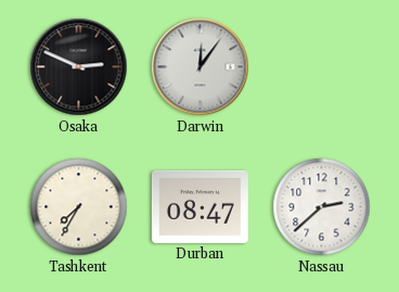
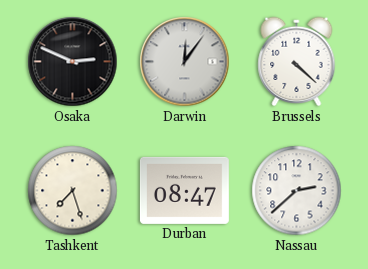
Brussels: none -> 4:22 (297, 62)
Tashkent: 7:35 -> 7:27 (73, 191)
